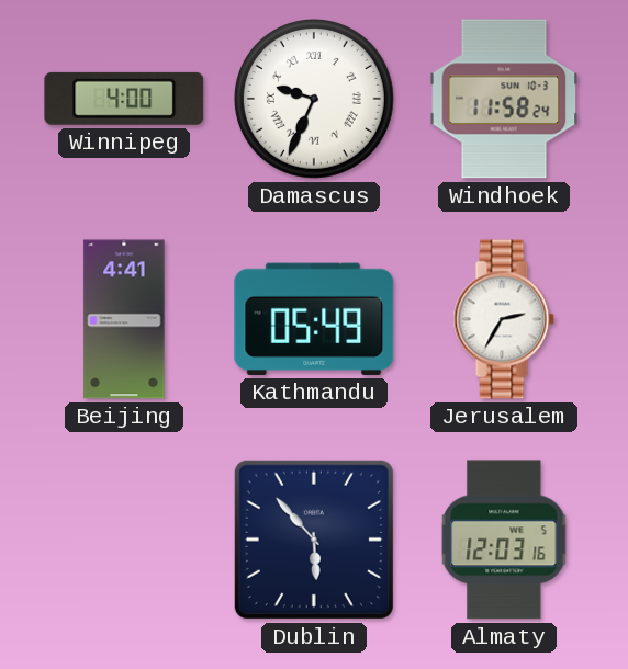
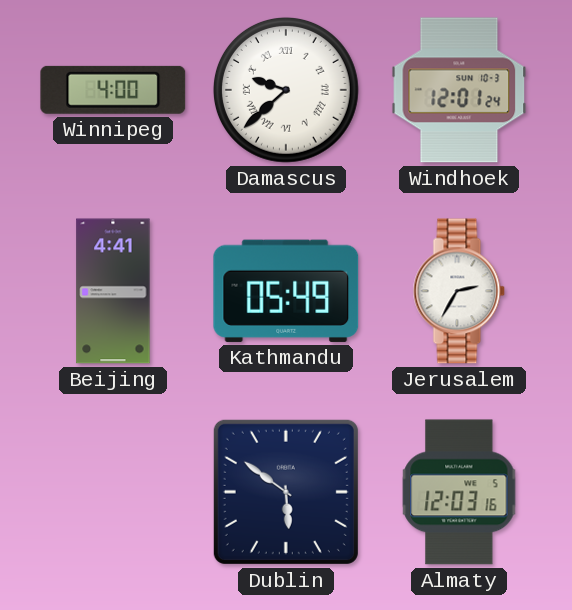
Damascus: 9:34 -> 9:38 (286, 90)
Windhoek: 11:58 -> 12:01 (459, 90)
Dublin: 5:53 -> 5:51 (286, 492)
